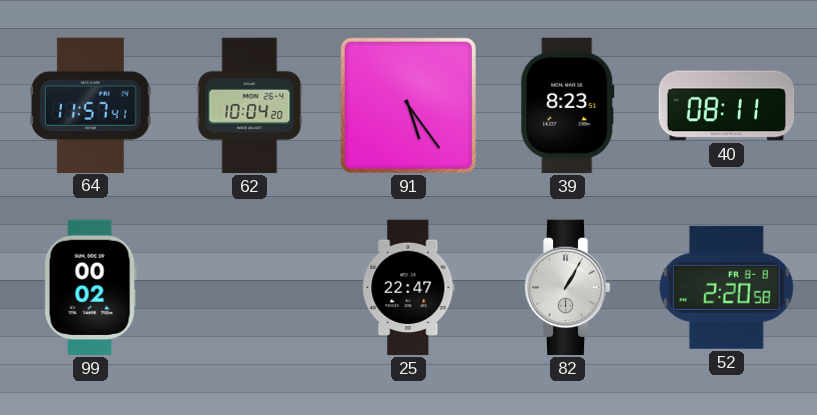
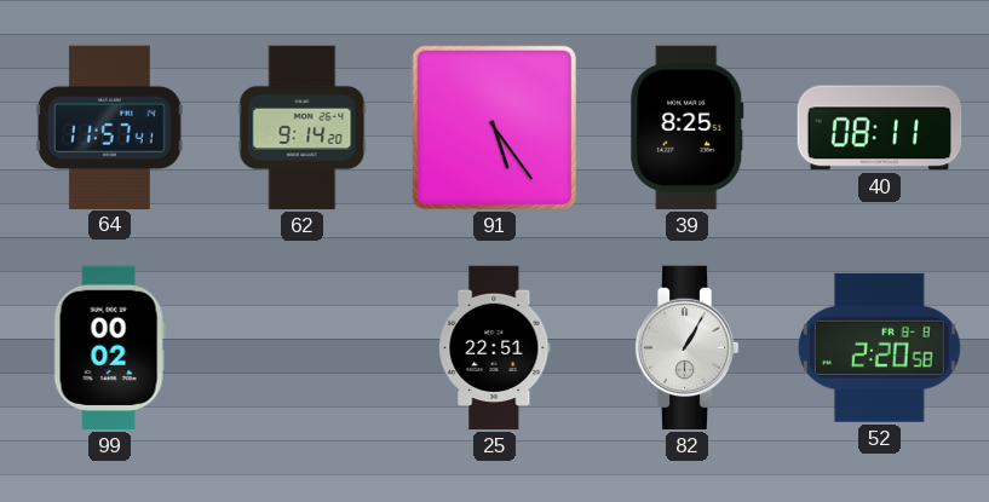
62: 10:04 -> 9:14 (303, 128)
39: 8:23 -> 8:25 (688, 128)
25: 22:47 -> 22:51 (495, 348)
